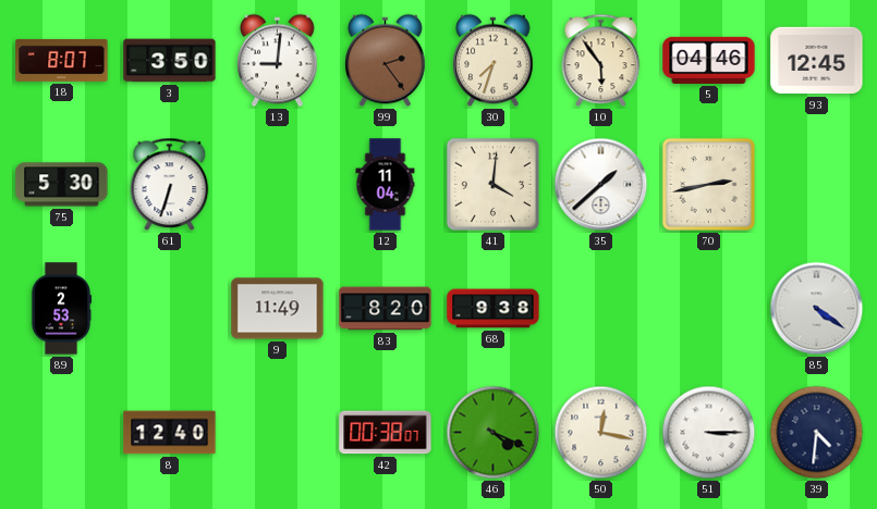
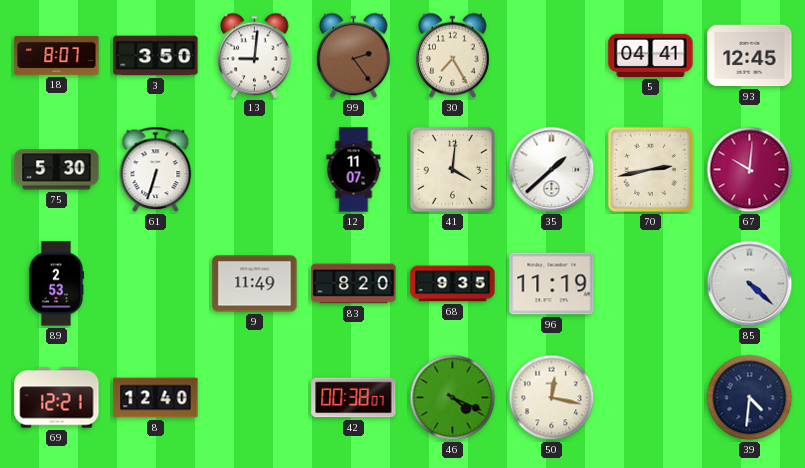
30: 7:33 -> 7:25 (453, 56)
10: 5:54 -> none (601, 61)
5: 04:46 -> 04:41 (651, 55)
12: 11:04 -> 11:07 (354, 170)
67: none -> 10:01 (750, 170)
68: 9:38 -> 9:35 (453, 284)
96: none -> 11:19 (552, 284)
85: 4:21 -> 4:22 (750, 284)
69: none -> 12:21 (57, 398)
51: 3:15 -> none (709, 433)
